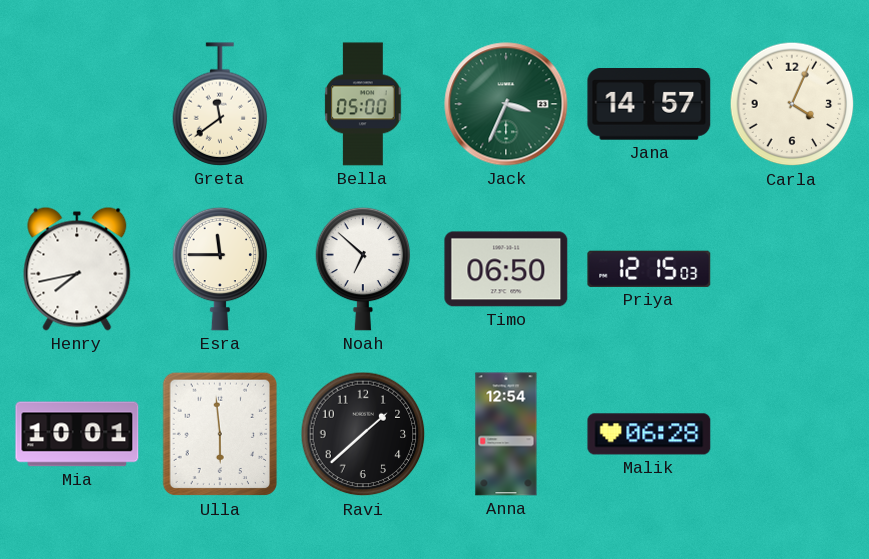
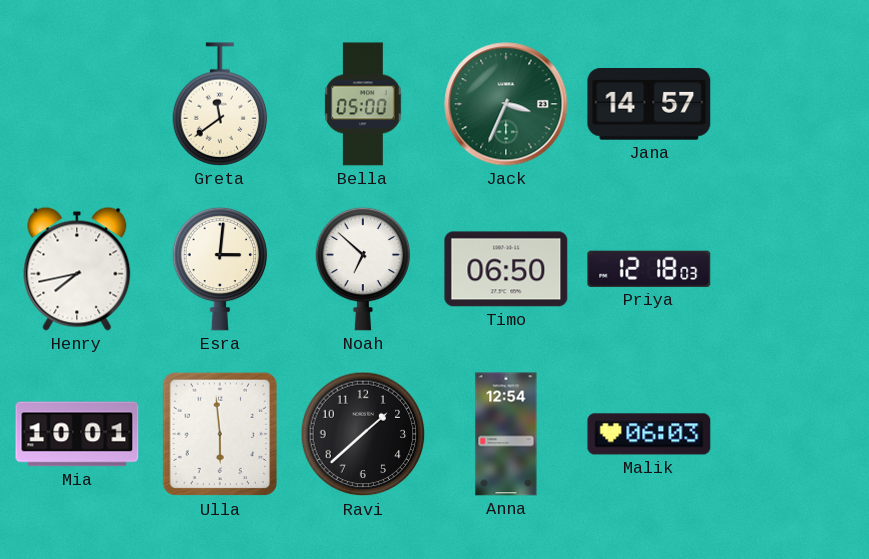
Carla: 4:04 -> none (792, 104)
Esra: 11:45 -> 3:01 (220, 269)
Priya: 12:15 -> 12:18 (649, 269)
Malik: 06:28 -> 06:03 (649, 434)
